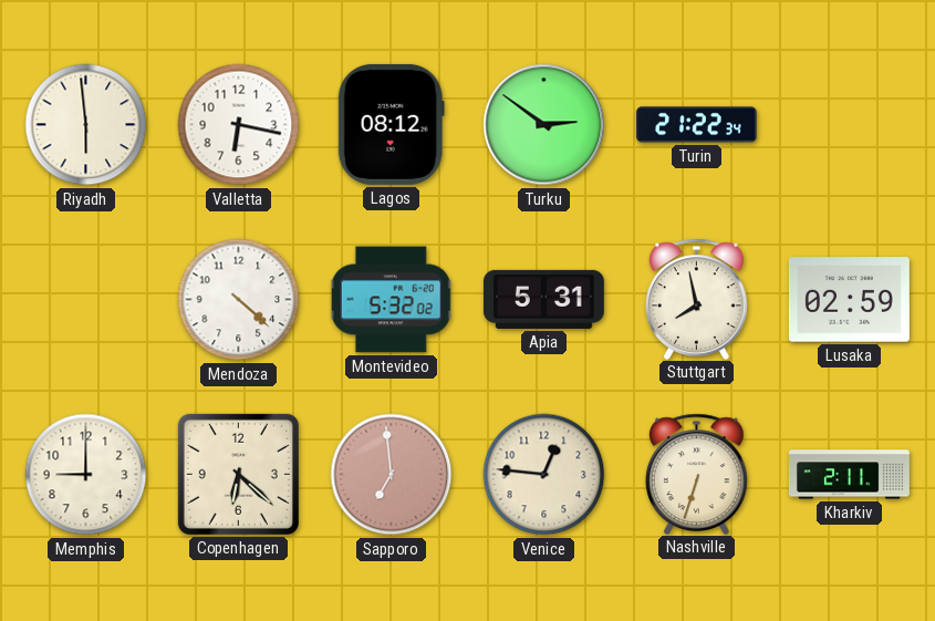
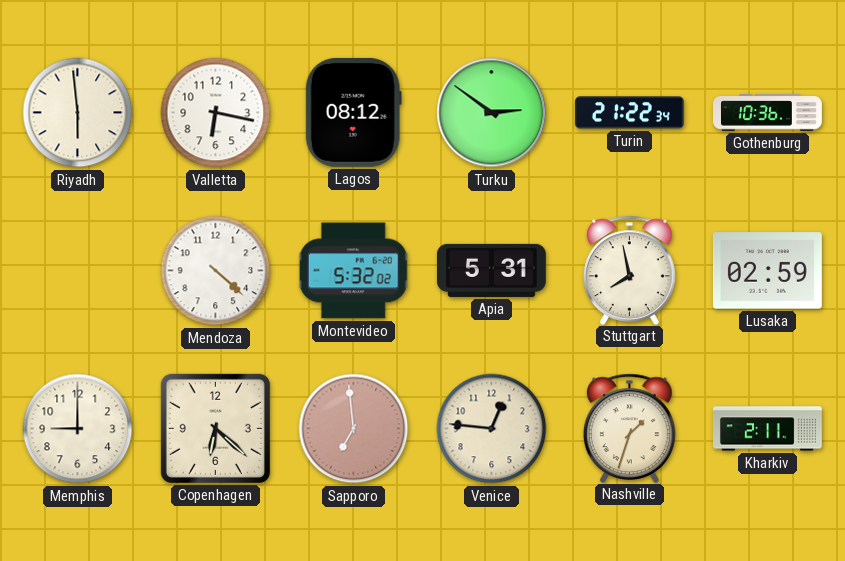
Gothenburg: none -> 10:36 (768, 113)
Nashville: 6:33 -> 1:33 (630, 428)
